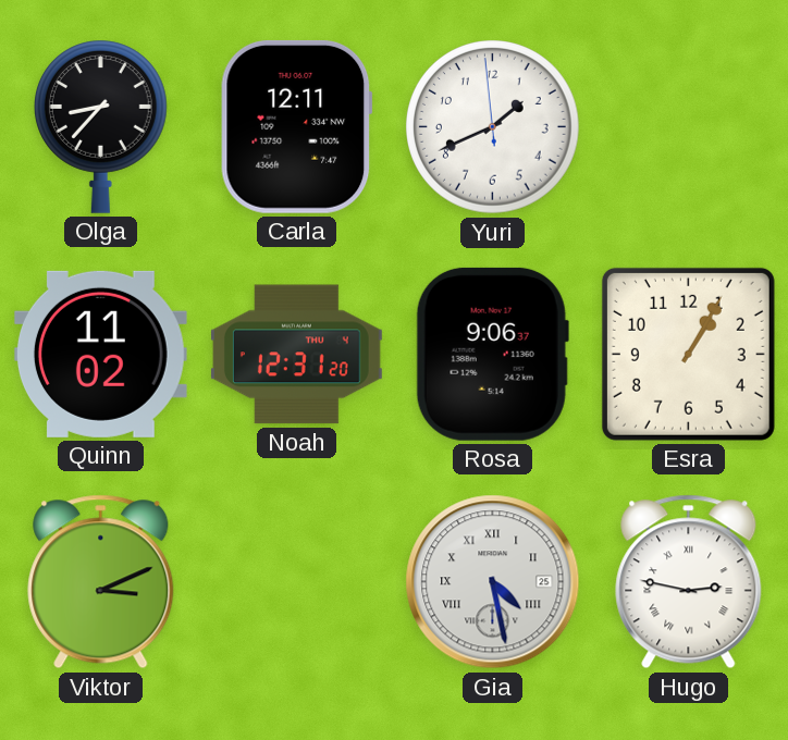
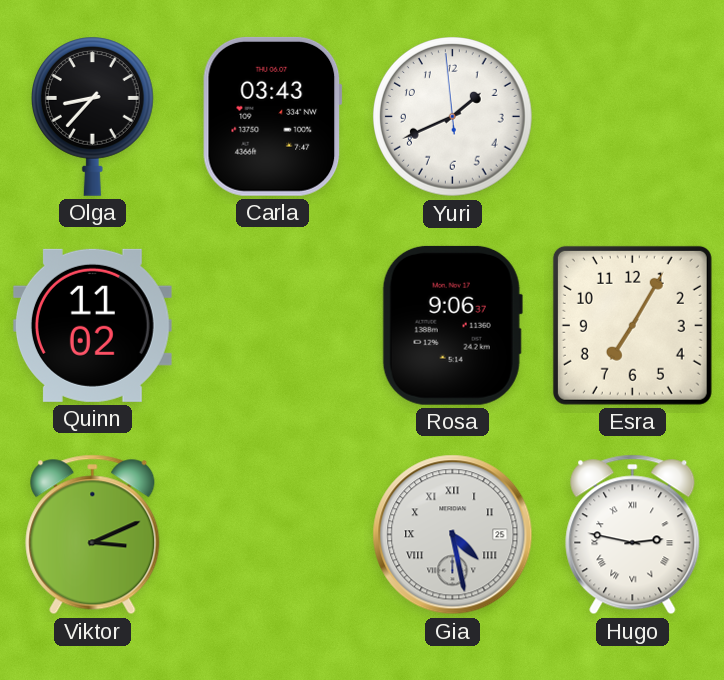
Carla: 12:11 -> 03:43 (273, 116)
Noah: 12:31 -> none (296, 355)
Esra: 1:05 -> 7:05 (632, 325)
